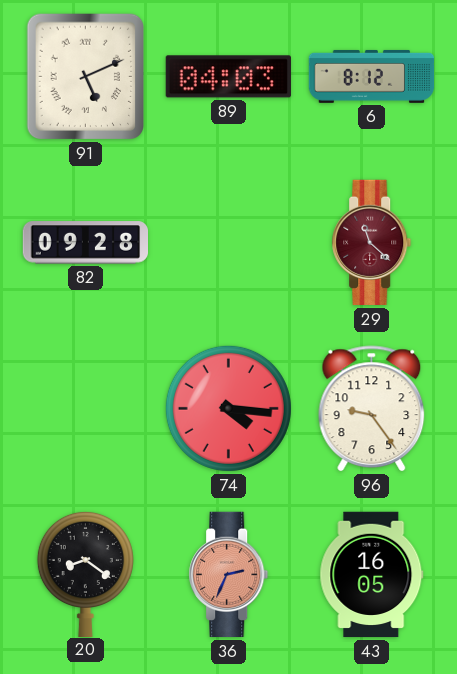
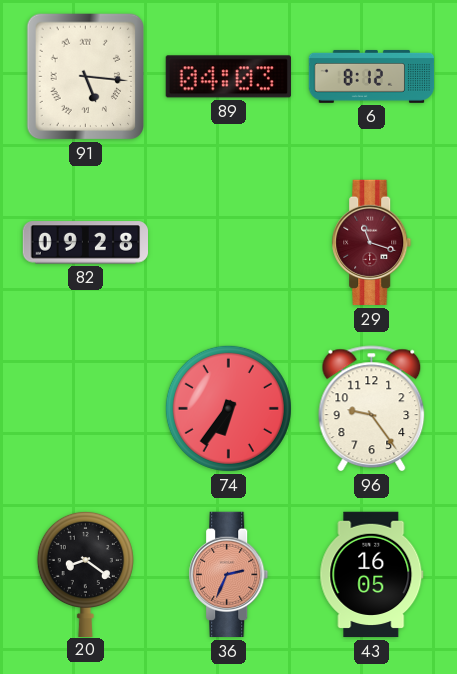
91: 5:11 -> 5:16 (86, 77)
29: 11:22 -> 11:18 (372, 243)
74: 4:16 -> 6:36 (228, 408)
